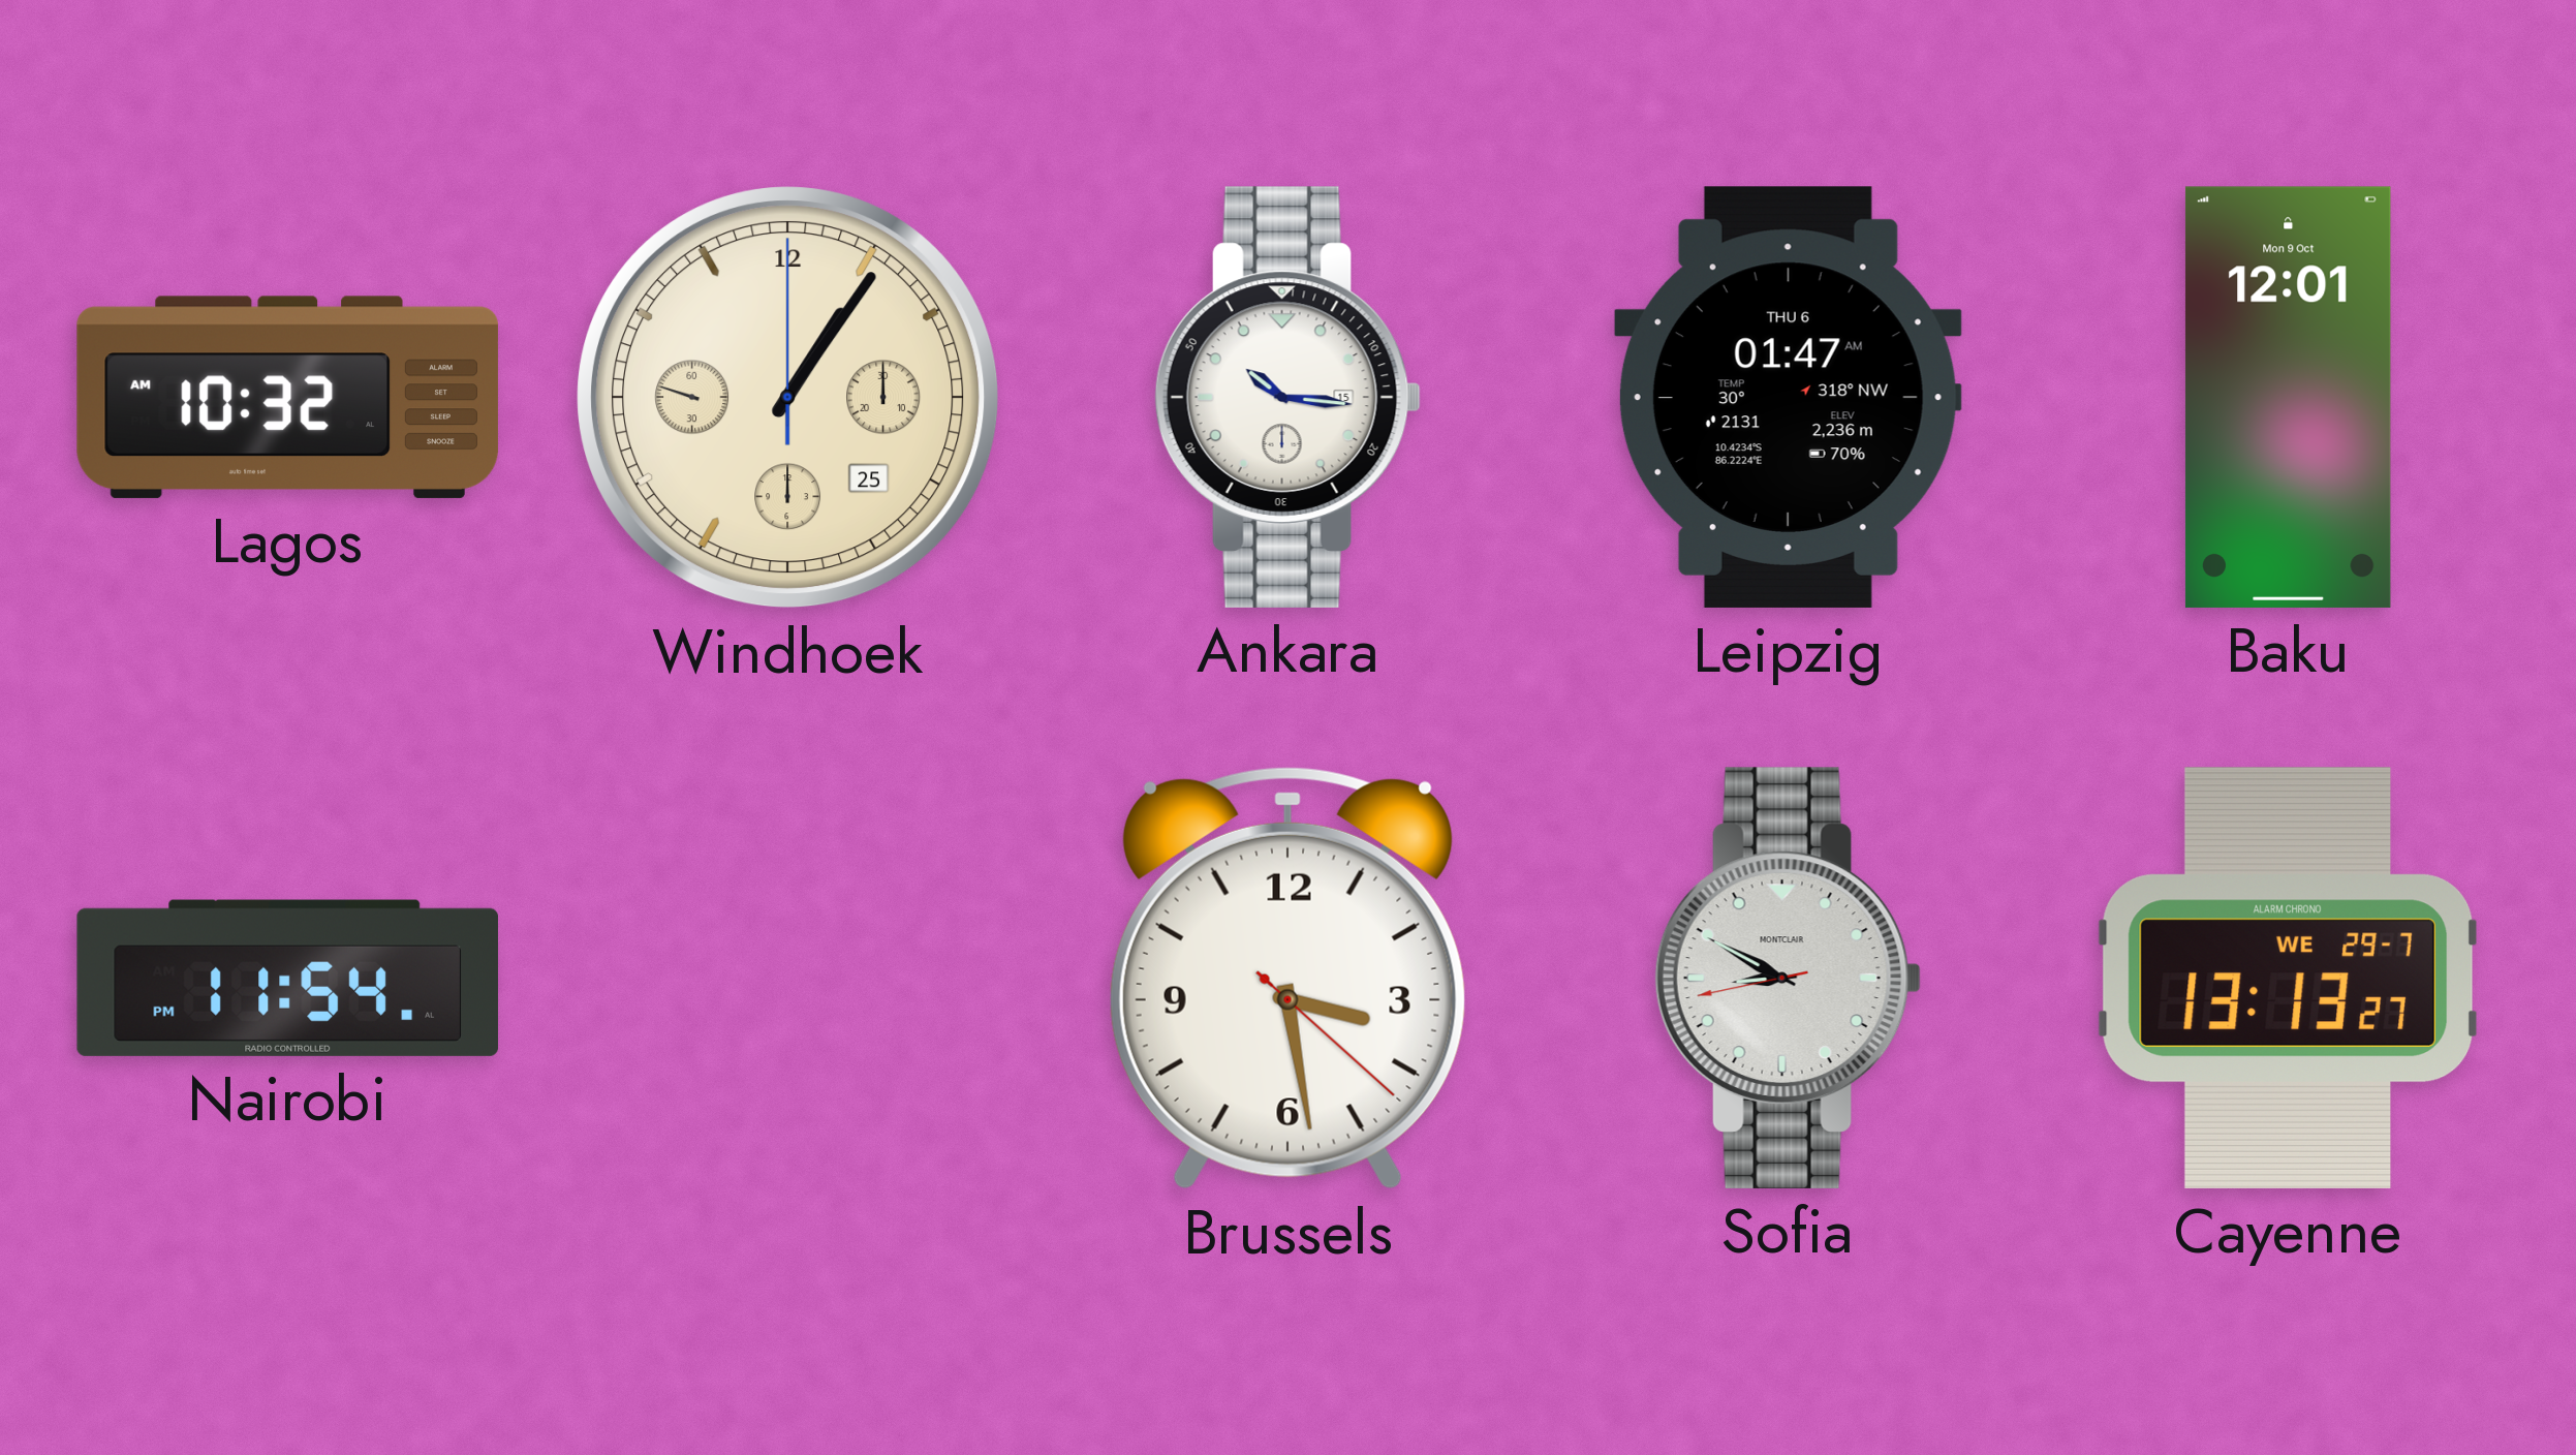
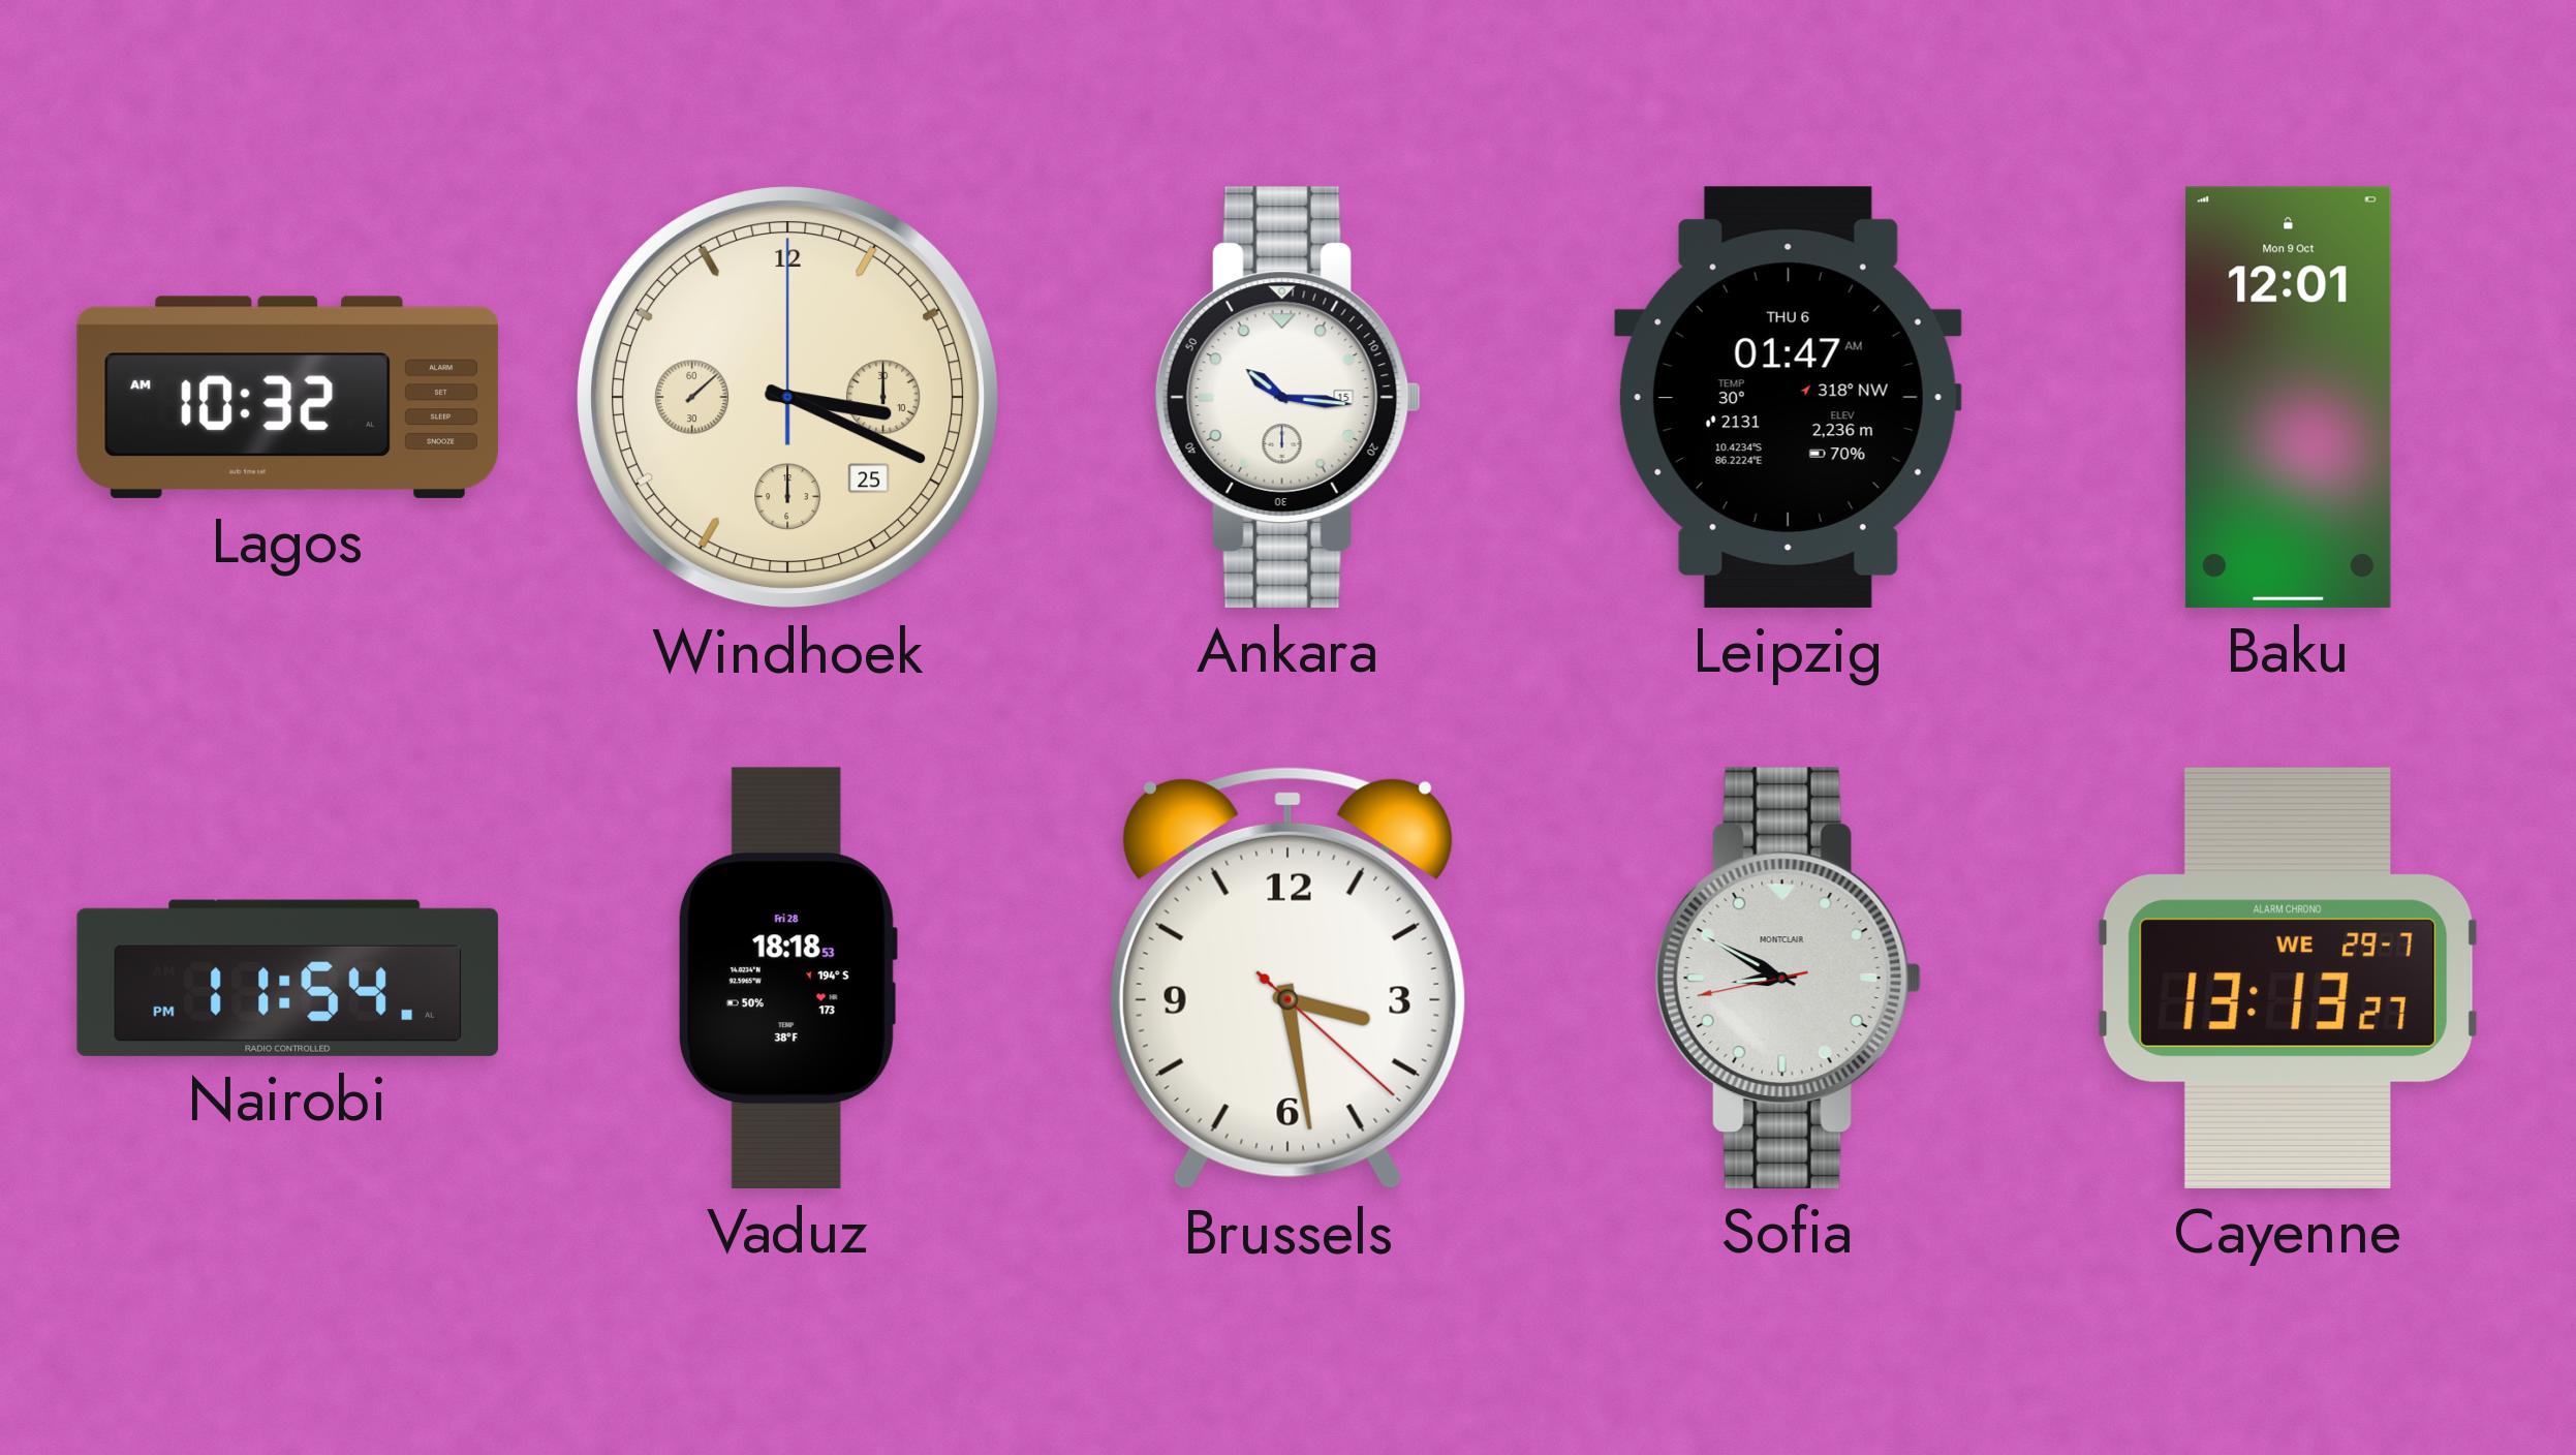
Windhoek: 1:05 -> 3:19 (788, 398)
Vaduz: none -> 18:18 (787, 978)
